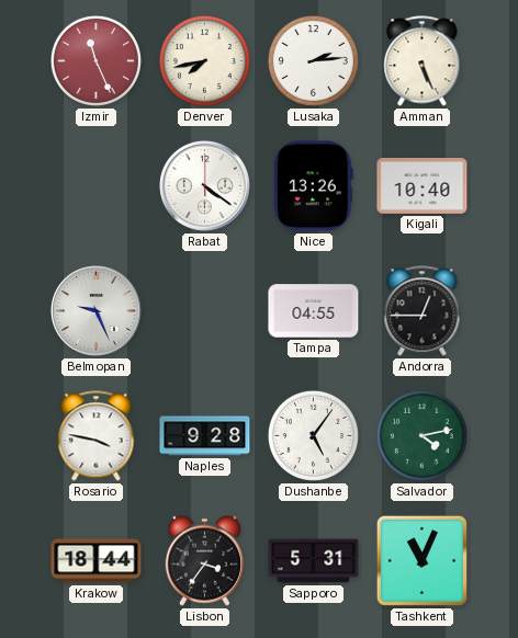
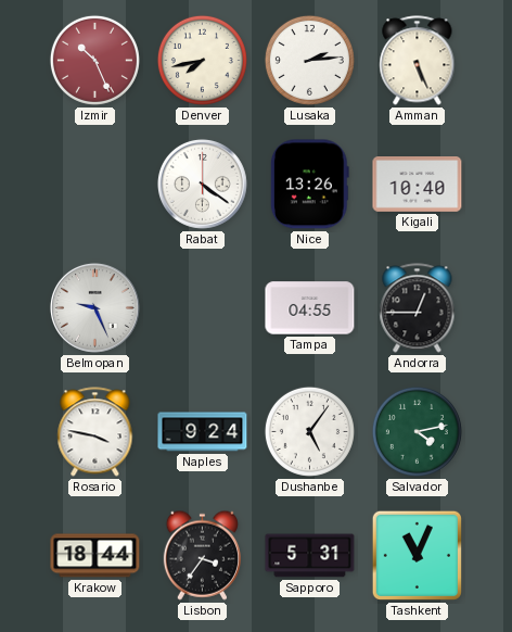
Izmir: 11:26 -> 10:26 (94, 60)
Naples: 9:28 -> 9:24 (203, 432)
